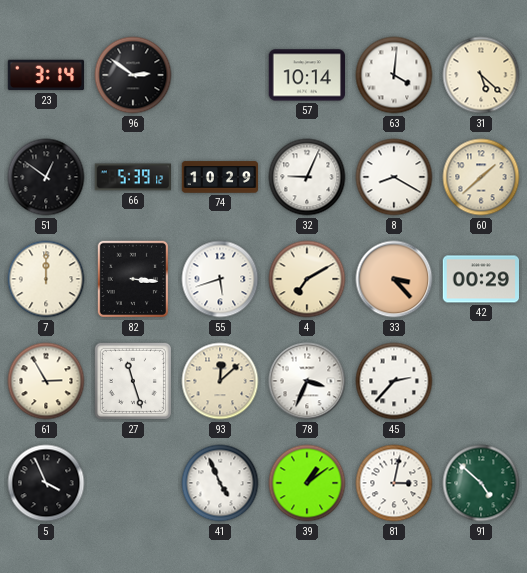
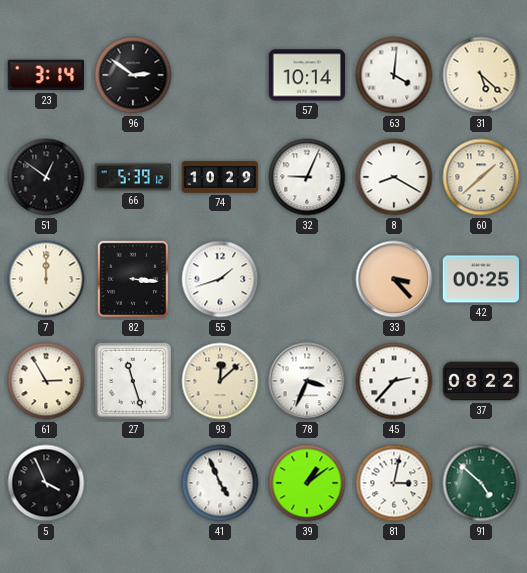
55: 5:42 -> 1:42 (220, 279)
4: 7:10 -> none (307, 279)
42: 00:29 -> 00:25 (481, 279)
37: none -> 08:22 (481, 381)
